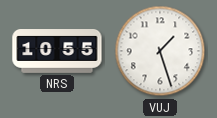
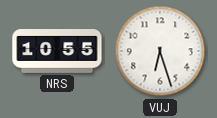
VUJ: 1:27 -> 6:27 (160, 51)
